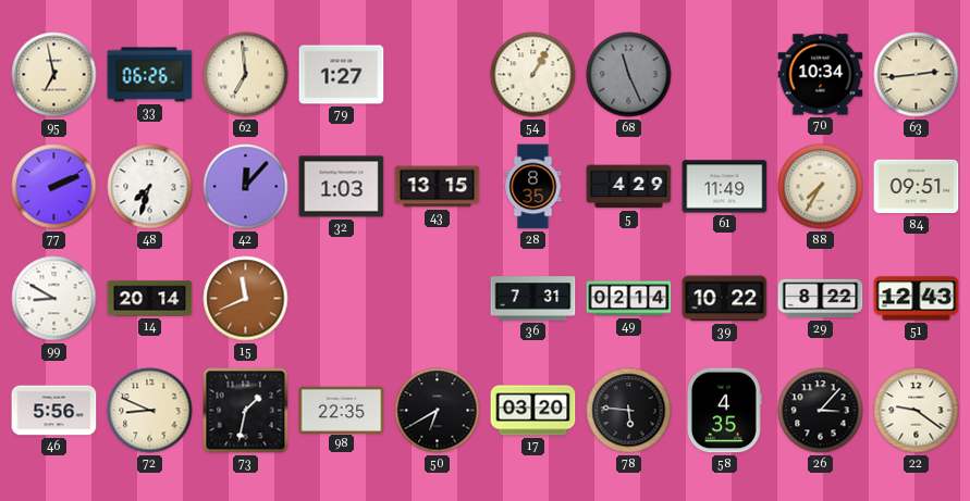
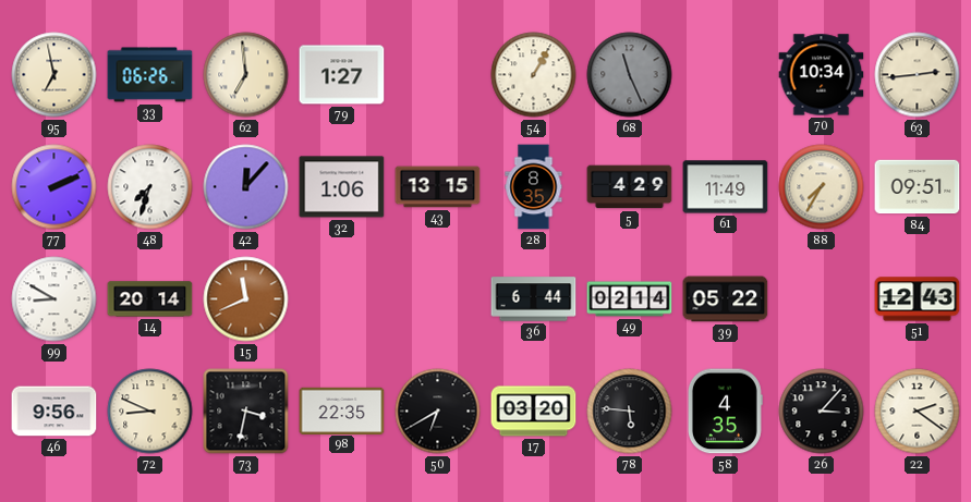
32: 1:03 -> 1:06 (342, 187)
36: 7:31 -> 6:44 (534, 299)
39: 10:22 -> 05:22 (726, 299)
29: 8:22 -> none (821, 299)
46: 5:56 -> 9:56 (54, 412)
73: 1:32 -> 3:32 (246, 412)
22: 9:21 -> 2:21 (918, 412)
